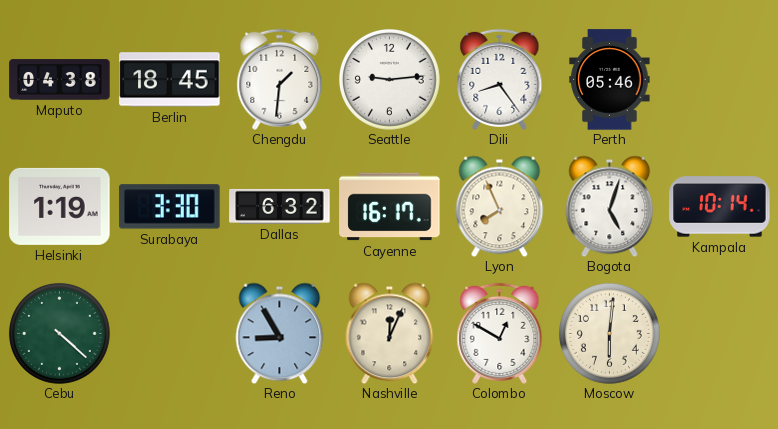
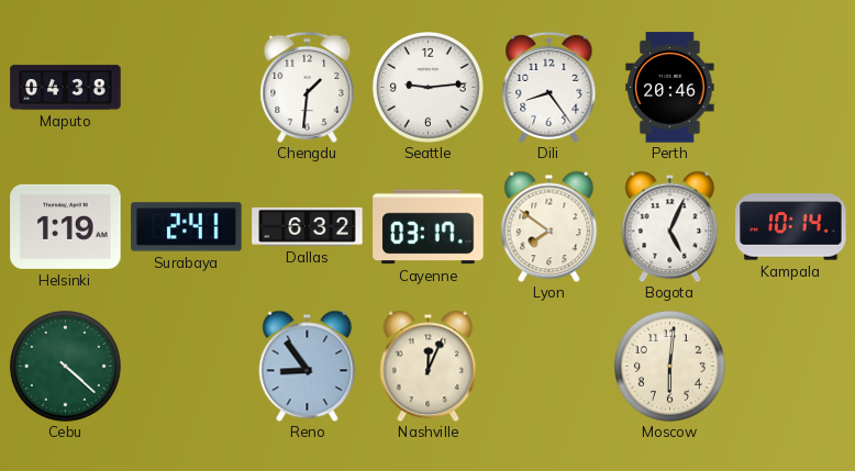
Berlin: 18:45 -> none (170, 80)
Perth: 05:46 -> 20:46 (670, 88)
Surabaya: 3:30 -> 2:41 (187, 227)
Cayenne: 16:17 -> 03:17 (429, 227)
Lyon: 7:56 -> 7:51 (549, 226)
Bogota: 5:03 -> 5:04 (670, 226)
Reno: 8:55 -> 8:54 (308, 366)
Colombo: 12:50 -> none (500, 333)
